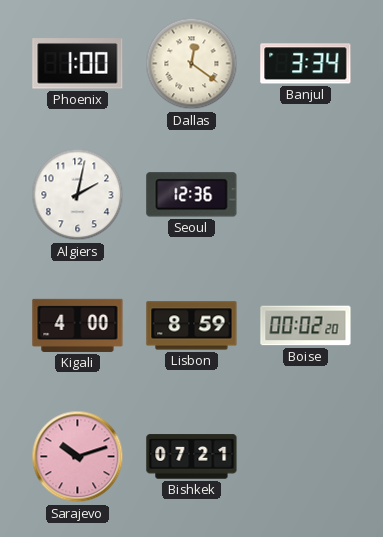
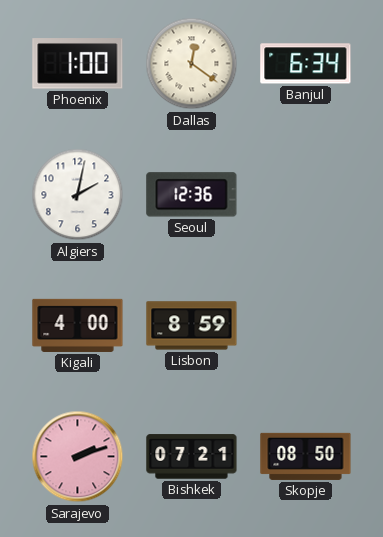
Banjul: 3:34 -> 6:34 (306, 64)
Boise: 00:02 -> none (306, 326)
Sarajevo: 10:12 -> 2:12 (78, 457)
Skopje: none -> 08:50 (306, 456)
